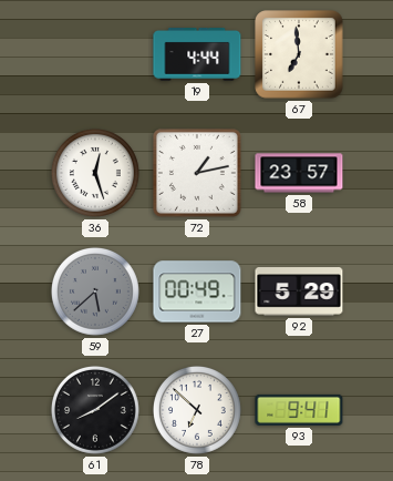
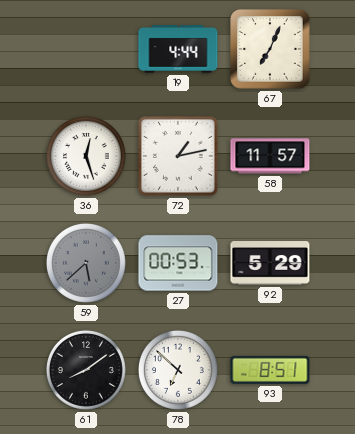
67: 6:59 -> 7:04 (270, 49)
58: 23:57 -> 11:57 (270, 156)
27: 00:49 -> 00:53 (178, 263)
93: 9:41 -> 8:51 (270, 370)
